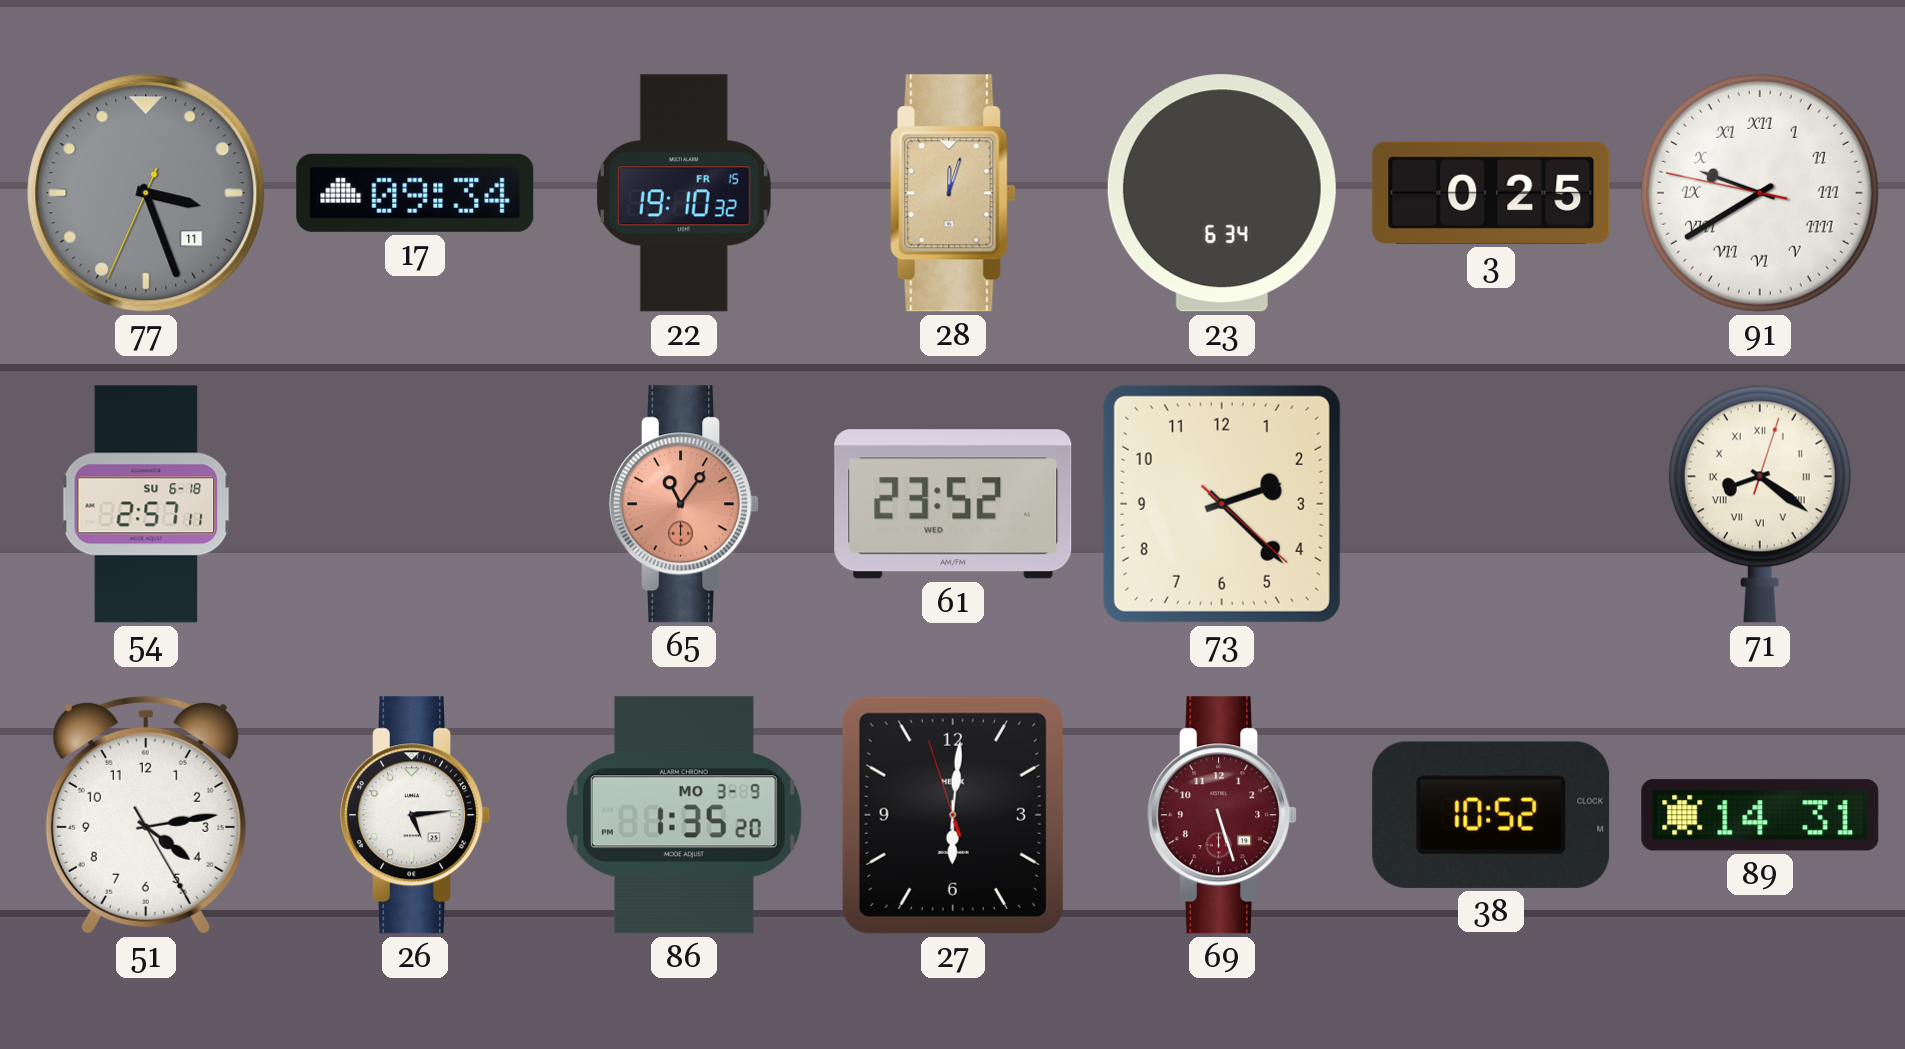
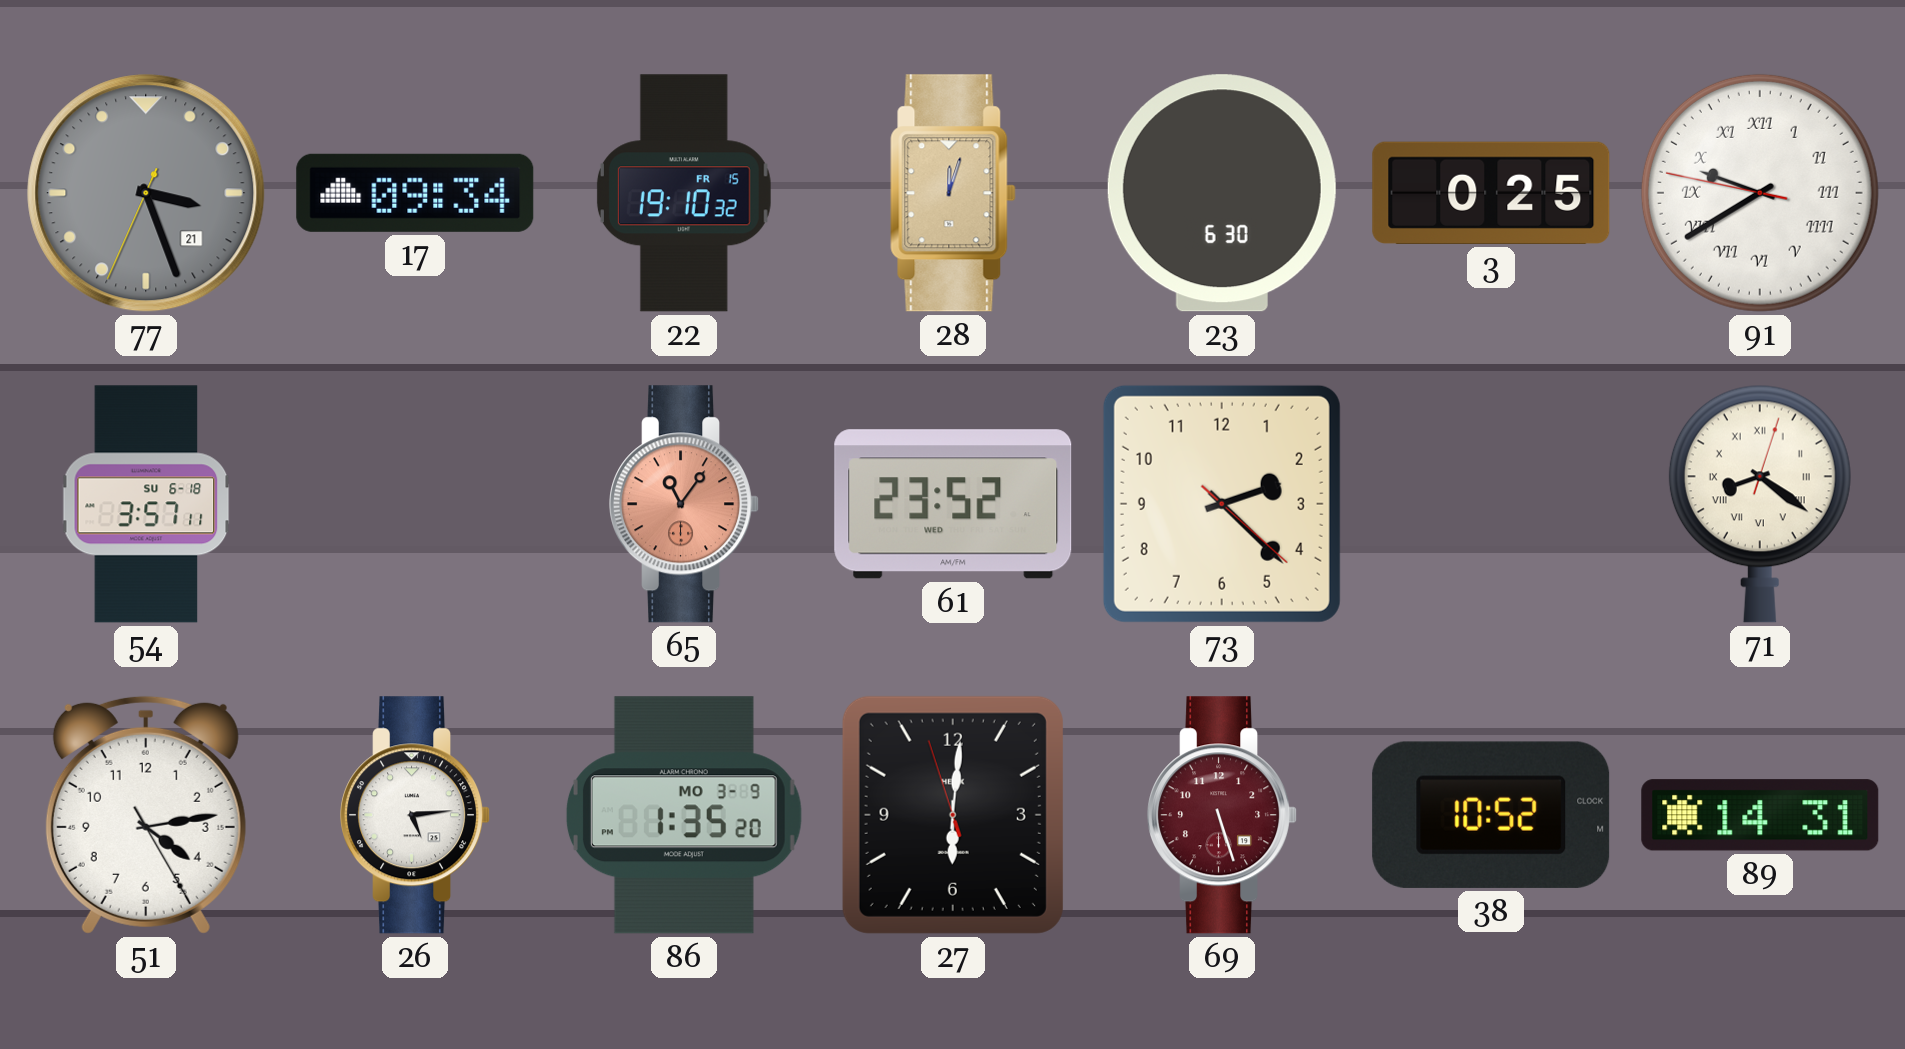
77 date: 11 -> 21 (146, 193)
23: 6:34 -> 6:30 (1222, 193)
54: 2:57 -> 3:57 (146, 504)
